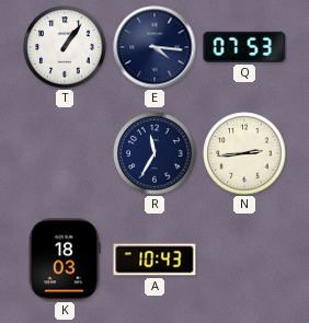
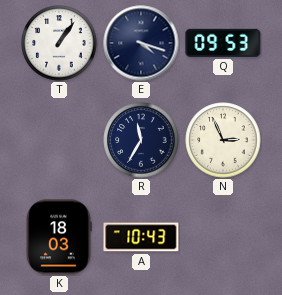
E: 4:16 -> 4:18 (141, 43)
Q: 07:53 -> 09:53 (223, 43)
N: 2:44 -> 2:56 (223, 140)
